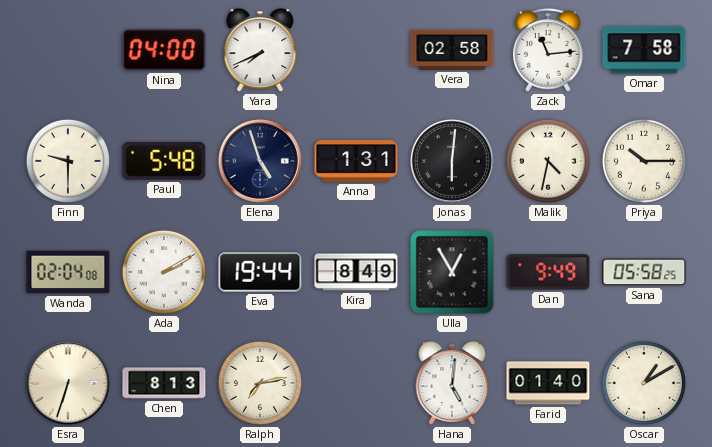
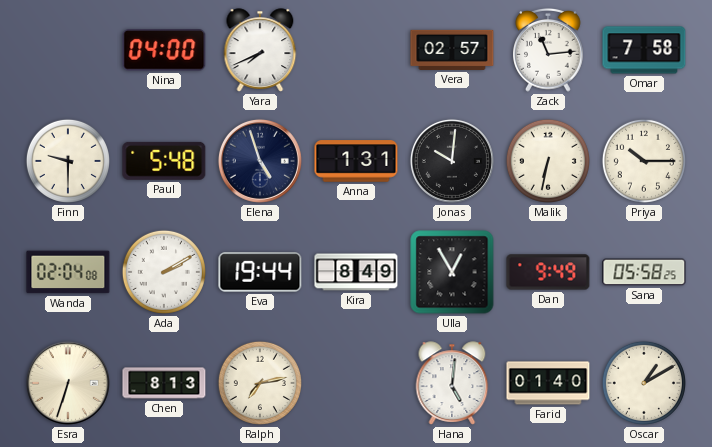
Vera: 02:58 -> 02:57 (452, 50)
Jonas: 6:01 -> 10:01 (452, 161)
Malik: 4:32 -> 6:32 (548, 161)
